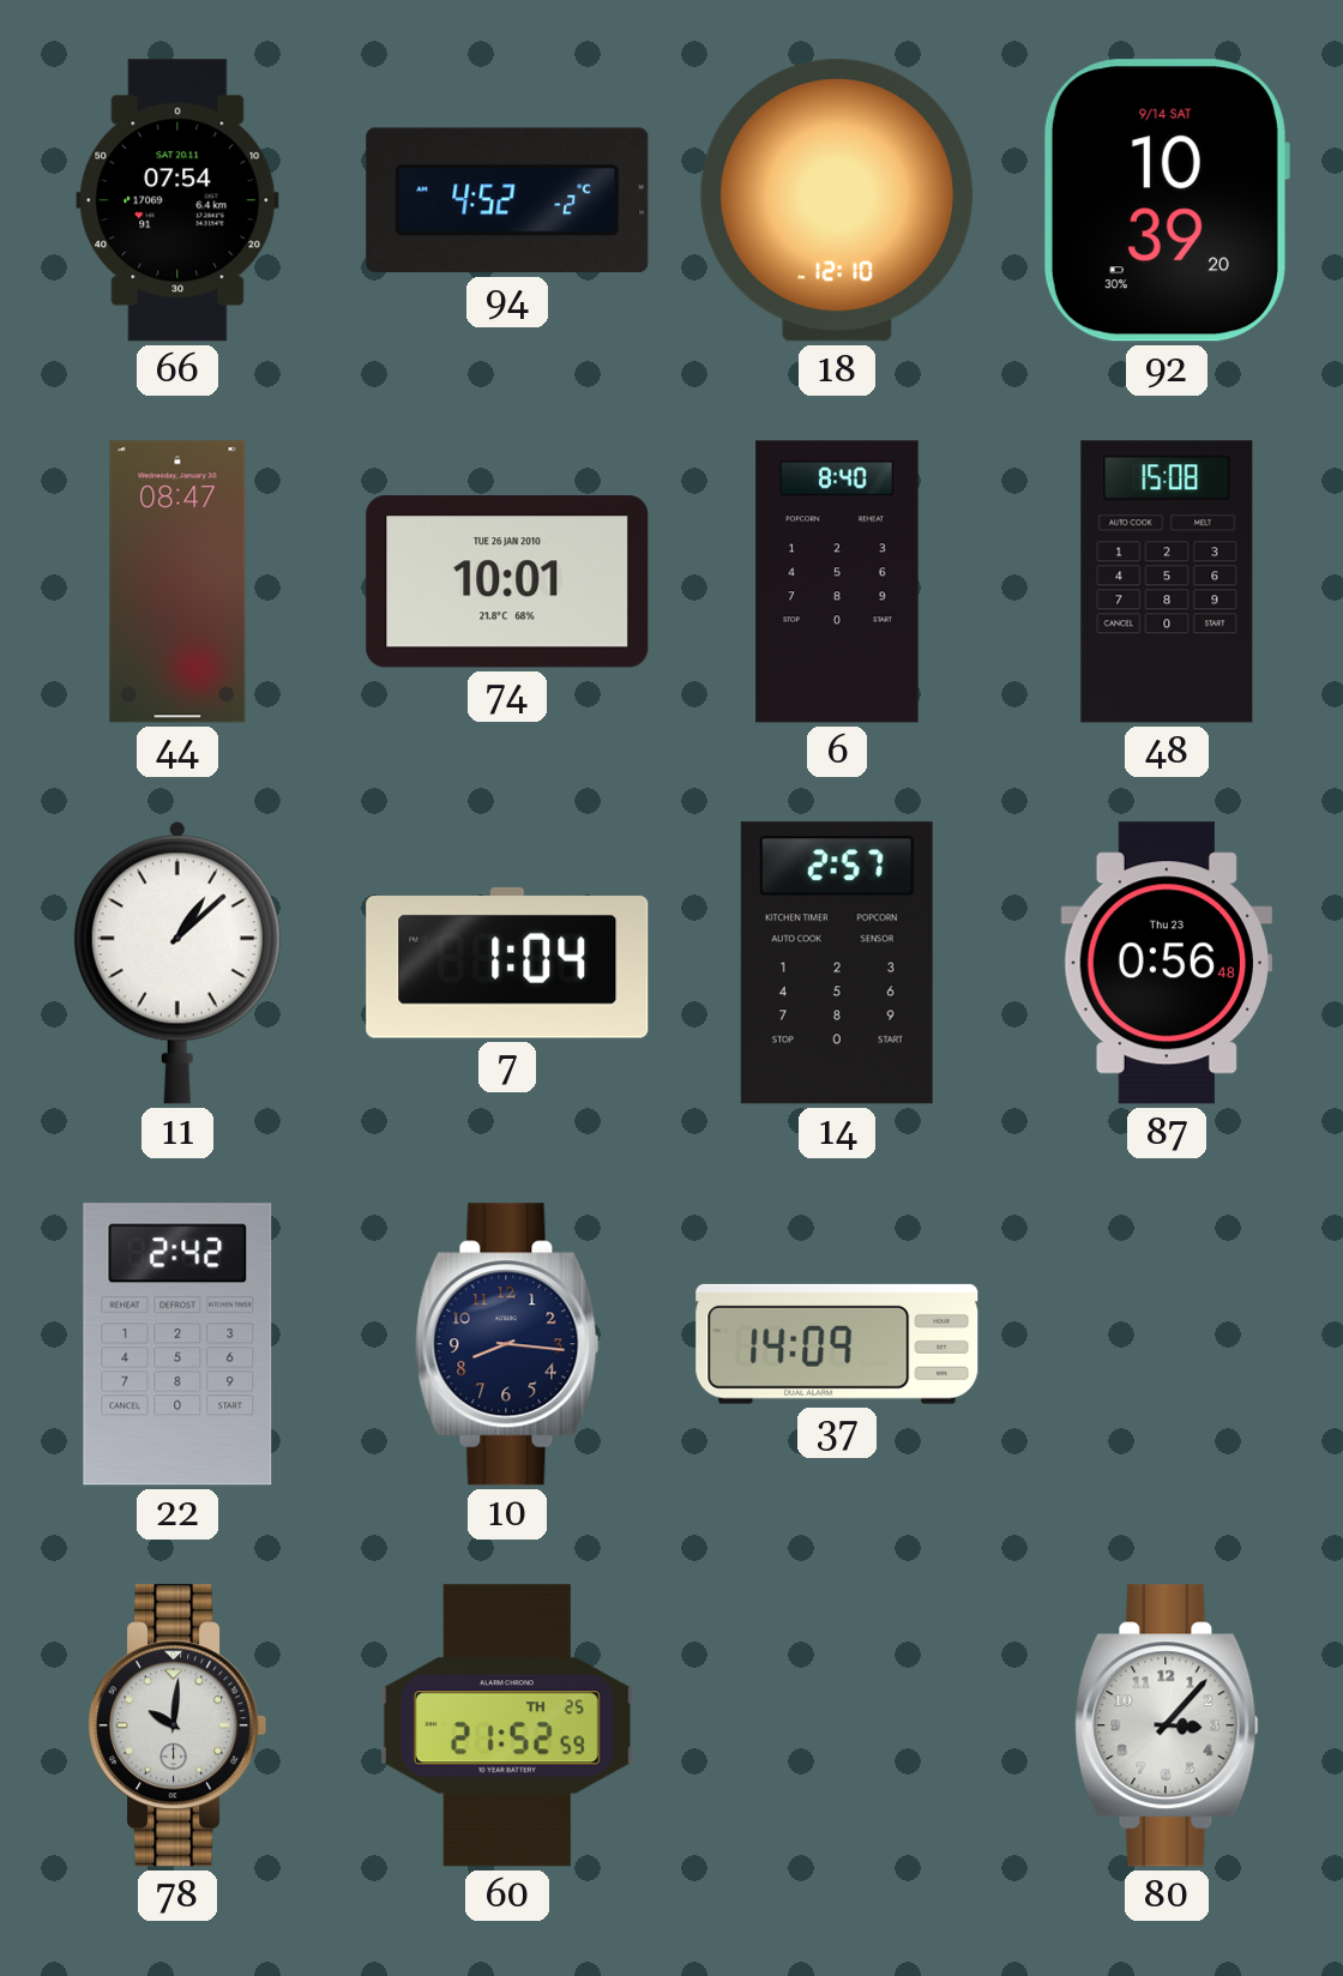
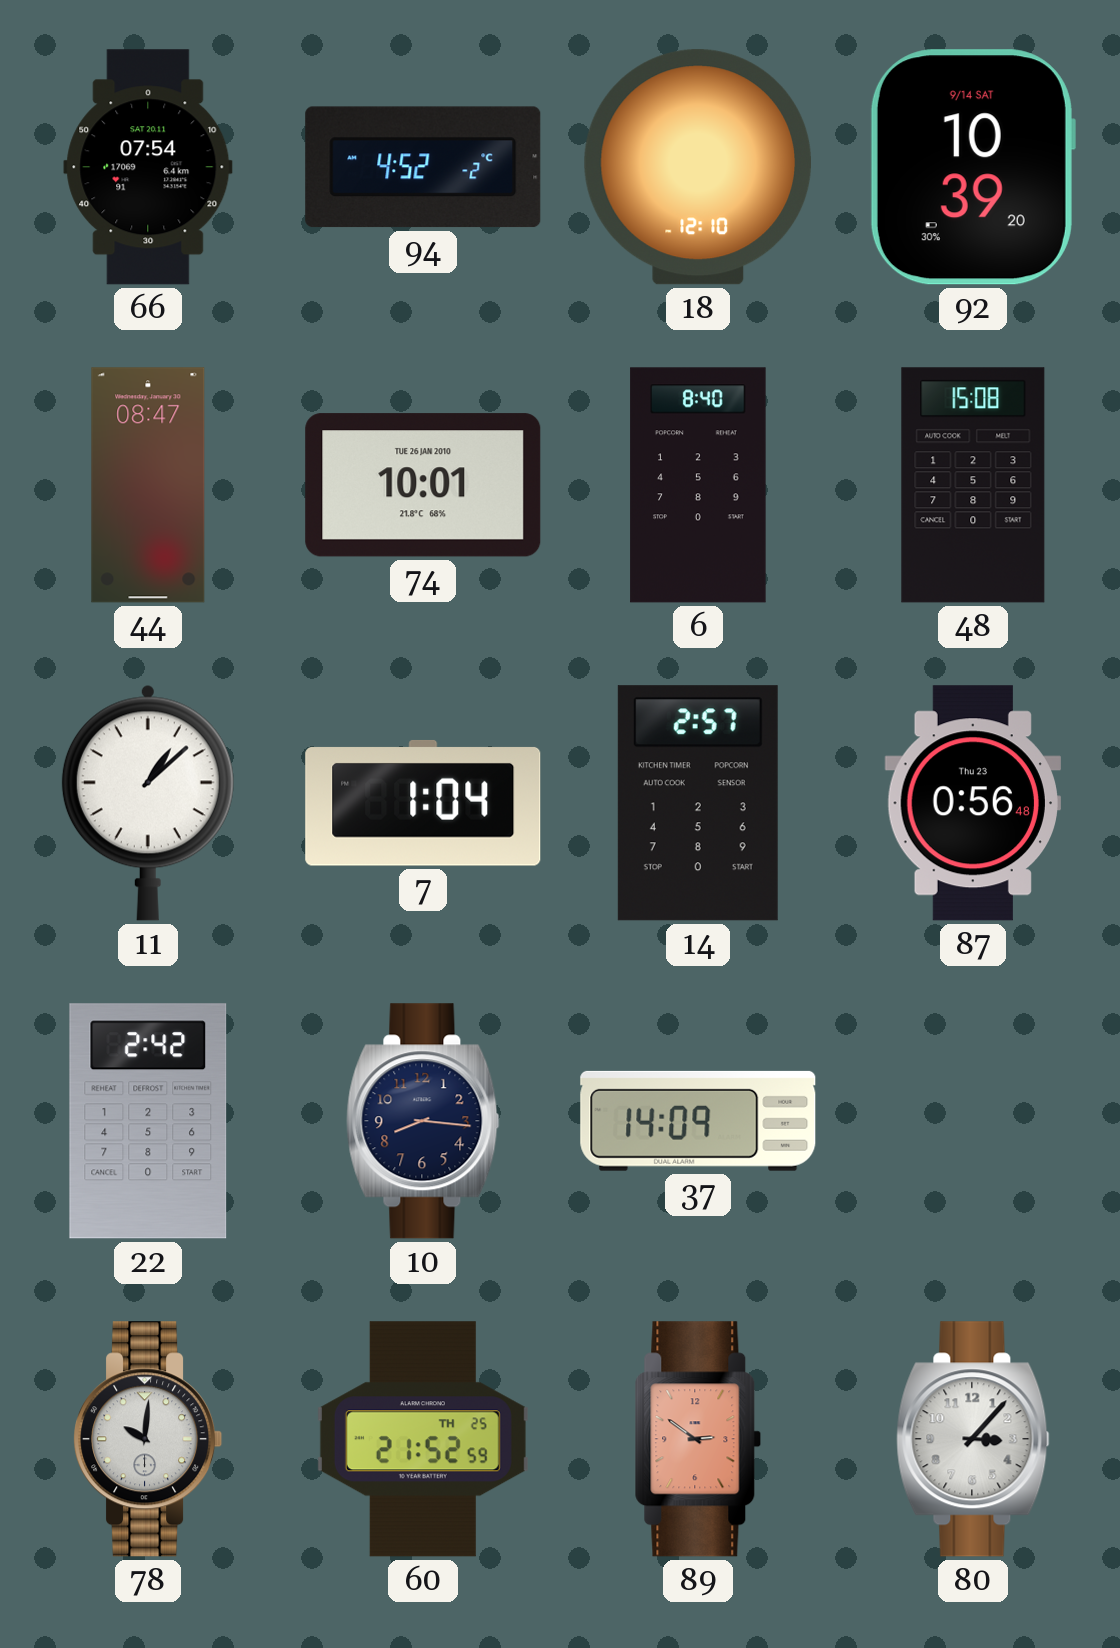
89: none -> 2:51 (698, 1439)
